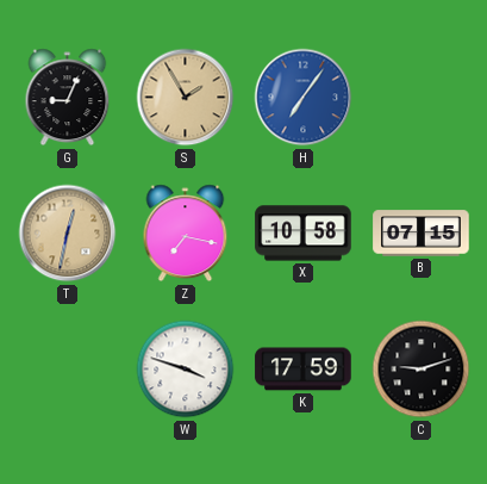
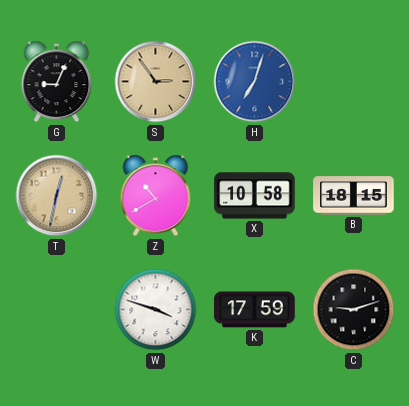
S: 1:55 -> 2:54 (156, 82)
H: 7:06 -> 7:03 (255, 82)
Z: 7:17 -> 10:40 (156, 196)
B: 07:15 -> 18:15 (354, 196)
